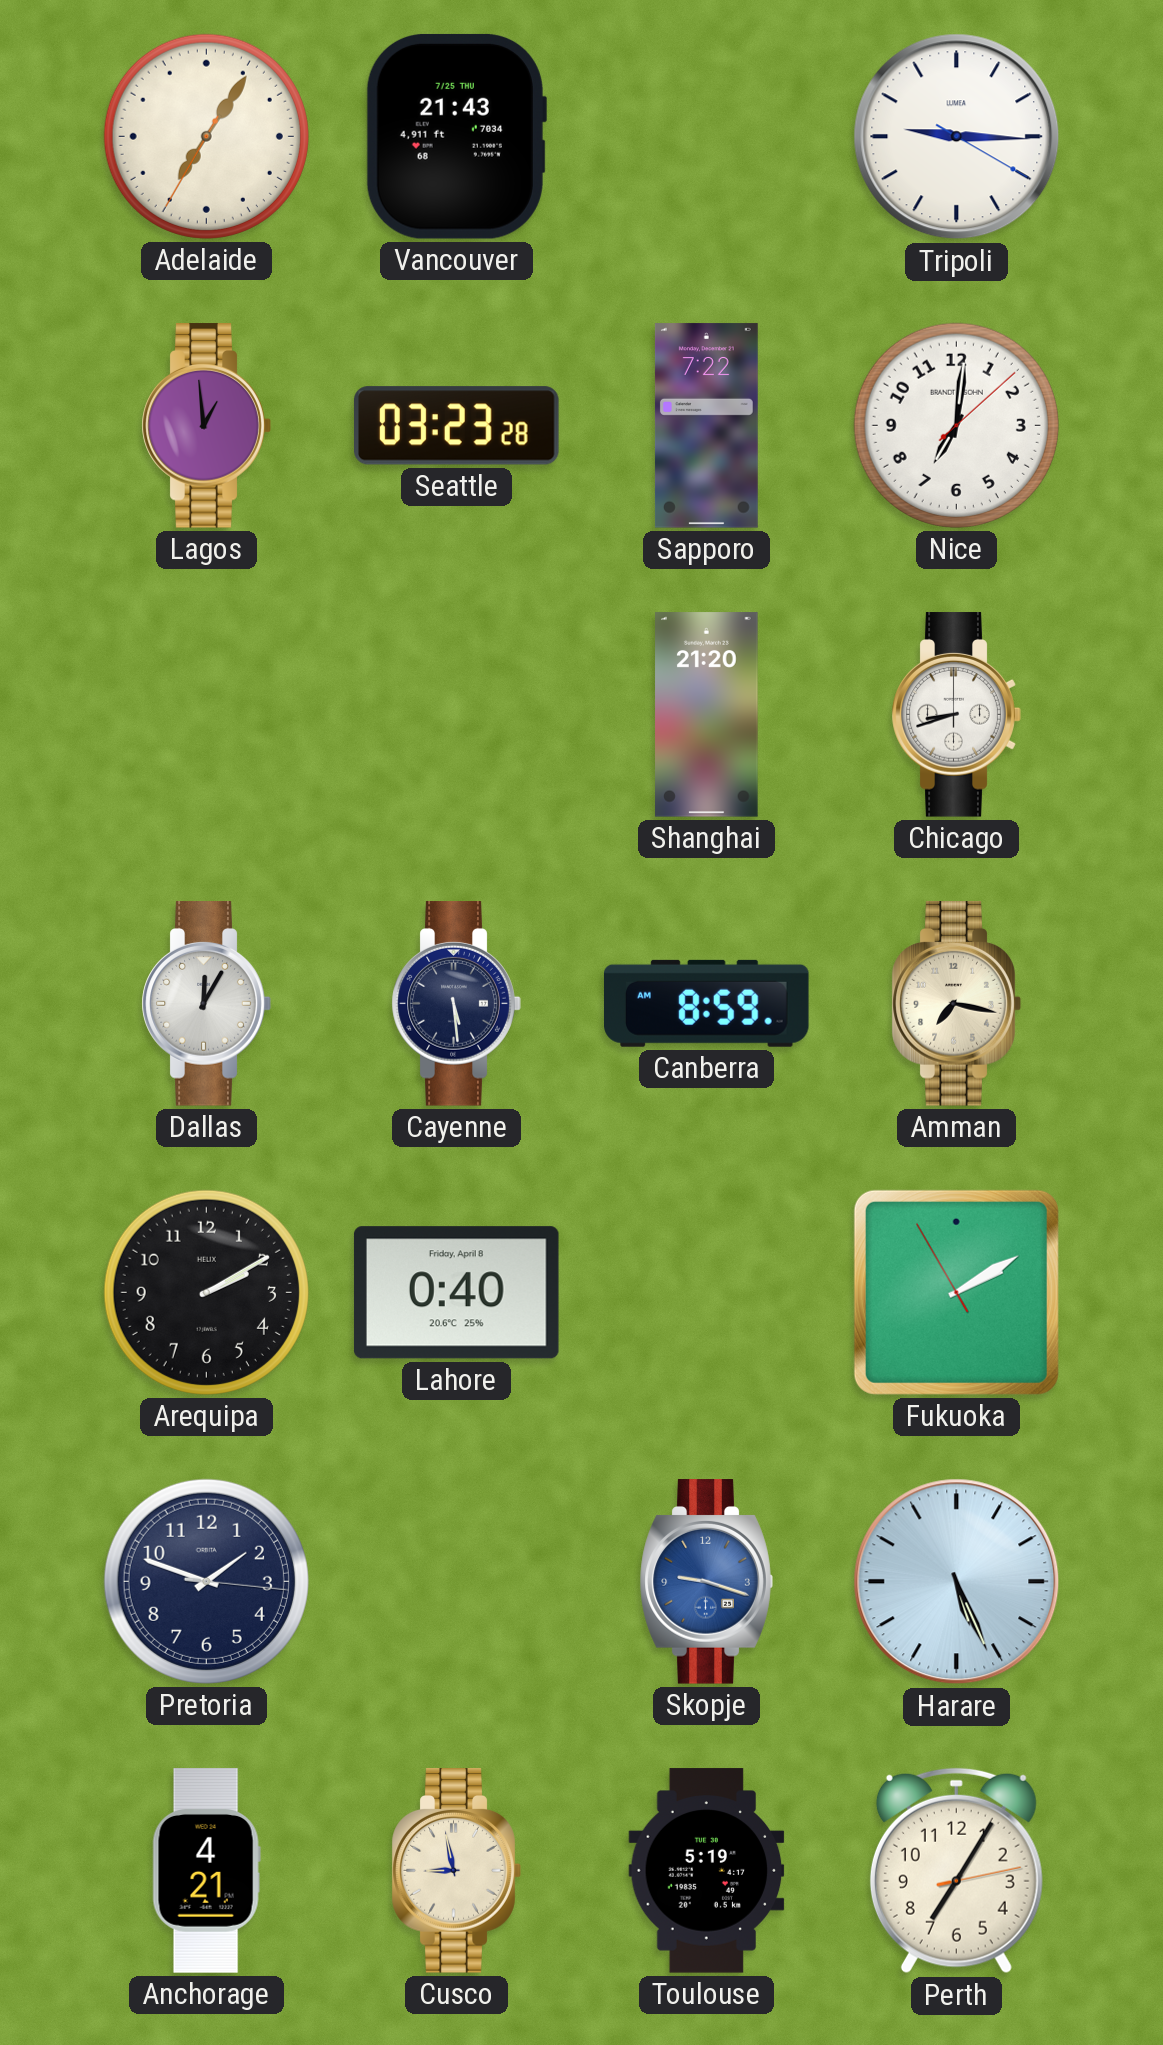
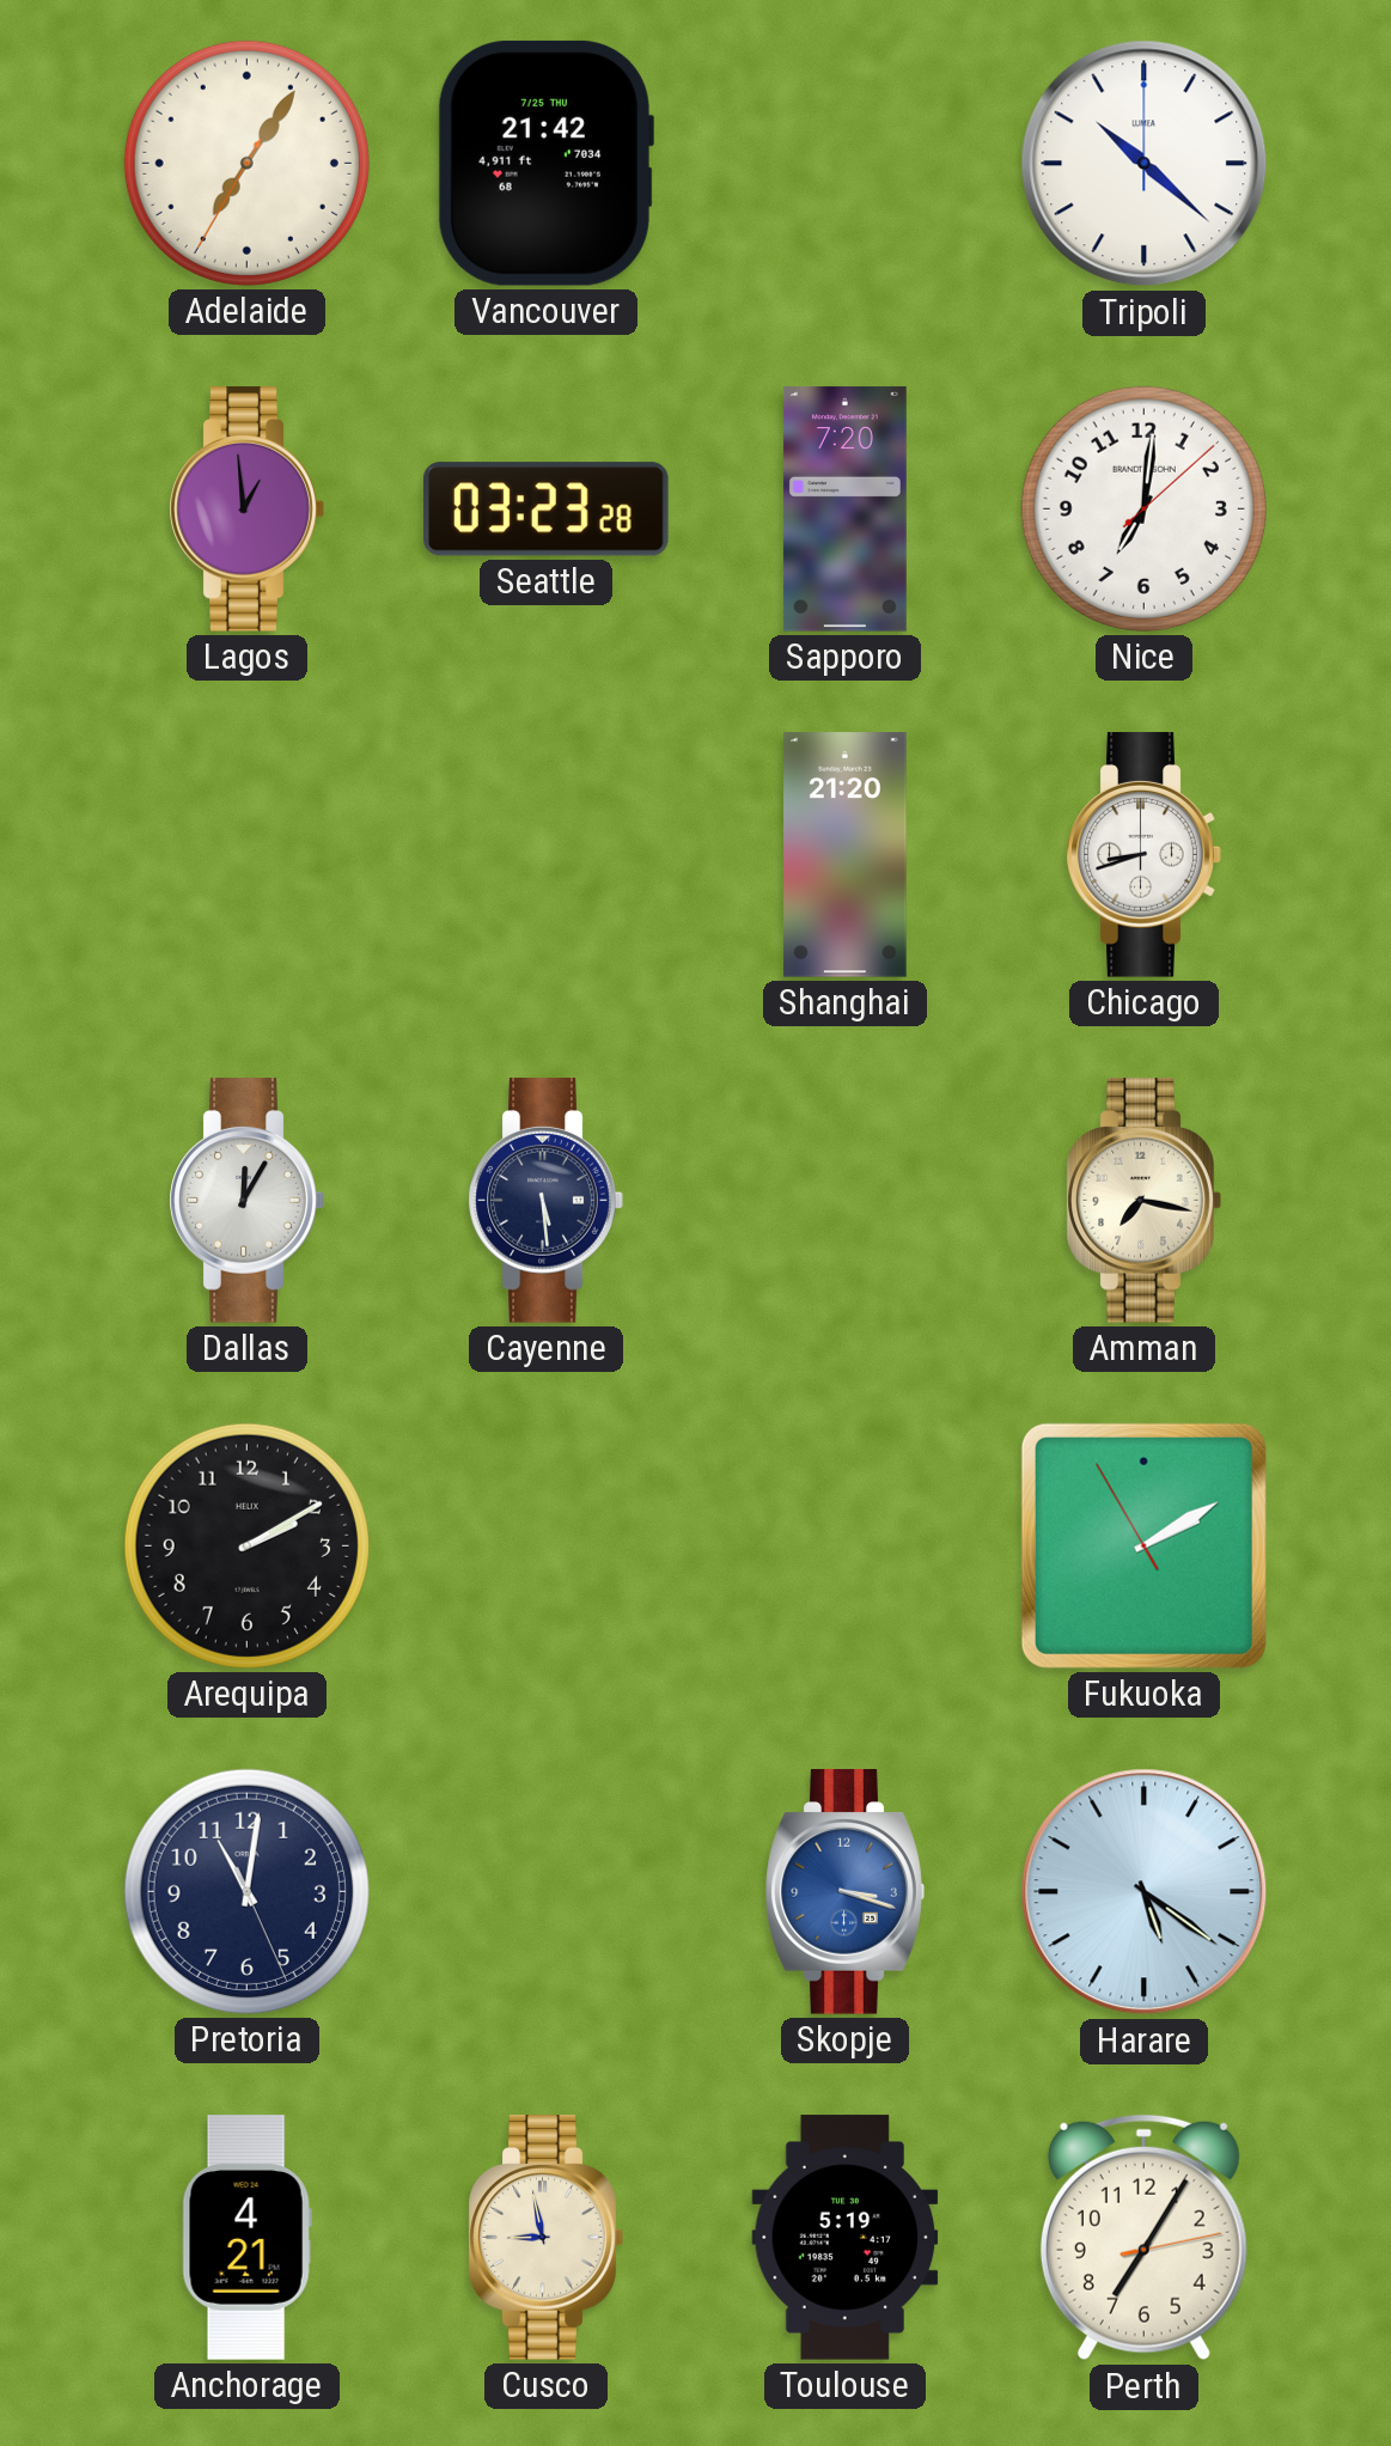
Vancouver: 21:43 -> 21:42 (545, 163)
Tripoli: 9:15 -> 10:22 (1145, 164)
Sapporo: 7:22 -> 7:20 (844, 510)
Canberra: 8:59 -> none (707, 1003)
Lahore: 0:40 -> none (456, 1293)
Pretoria: 1:48 -> 11:01 (246, 1891)
Skopje: 9:18 -> 3:18 (844, 1892)
Harare: 5:26 -> 5:21 (1145, 1892)
